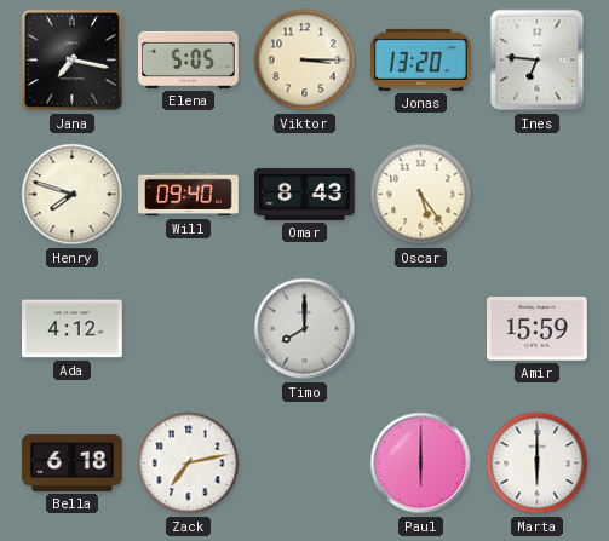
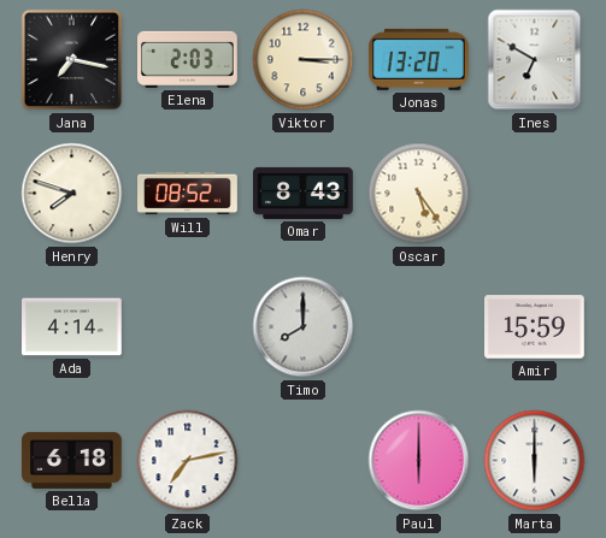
Elena: 5:05 -> 2:03 (188, 59)
Ines: 6:46 -> 6:50 (535, 60)
Will: 09:40 -> 08:52 (188, 194)
Ada: 4:12 -> 4:14 (72, 327)
